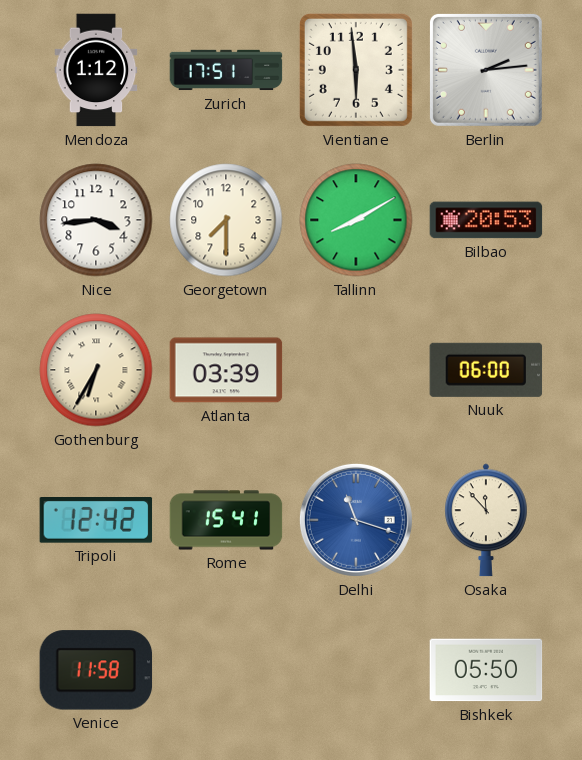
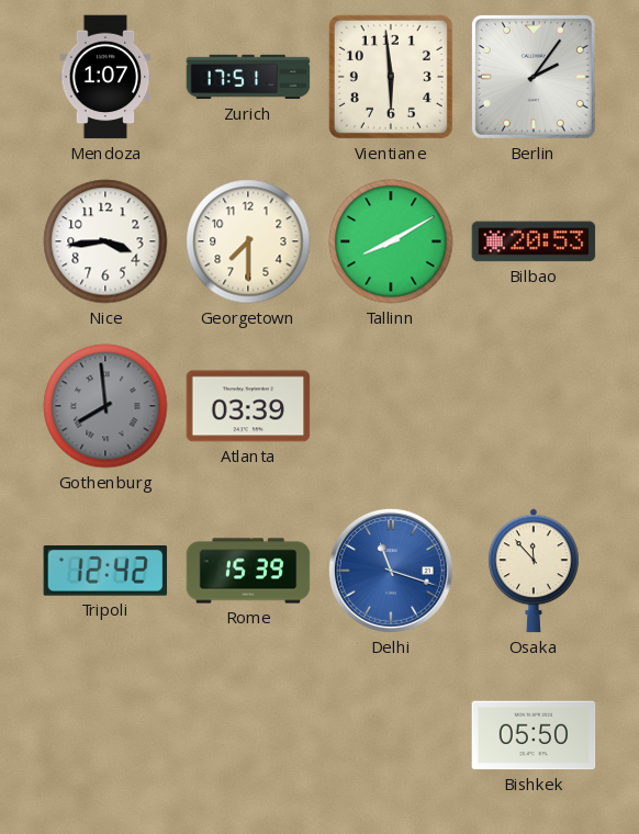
Mendoza: 1:12 -> 1:07 (105, 77)
Berlin: 2:14 -> 2:06 (534, 77)
Gothenburg: 6:35 -> 7:59 (105, 406)
Gothenburg dial: cream -> grey (105, 406)
Nuuk: 06:00 -> none (486, 370)
Rome: 15:41 -> 15:39 (248, 571)
Venice: 11:58 -> none (96, 670)
